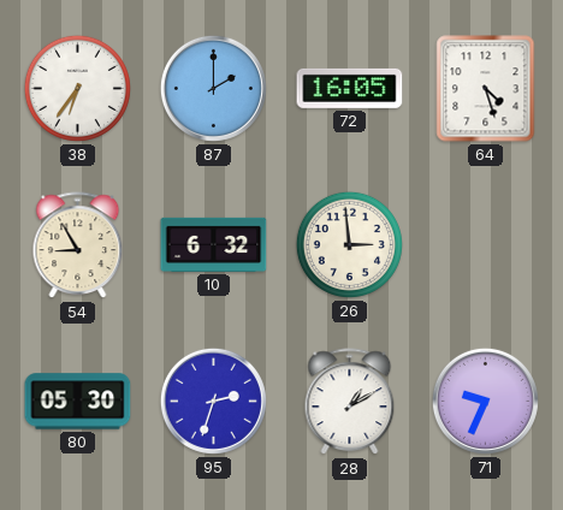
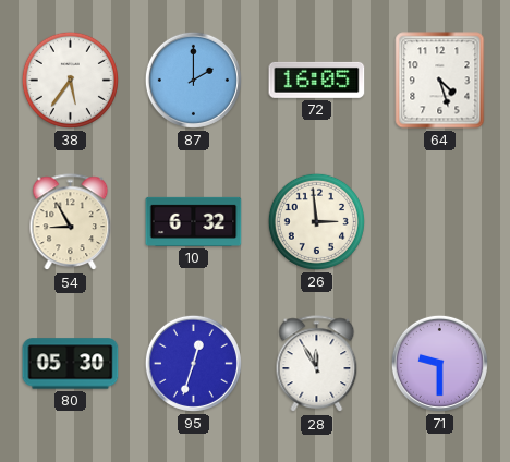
38: 6:36 -> 5:36 (70, 80)
95: 2:33 -> 12:33 (193, 363)
28: 1:10 -> 11:55 (317, 364)
71: 9:34 -> 9:30 (439, 363)
